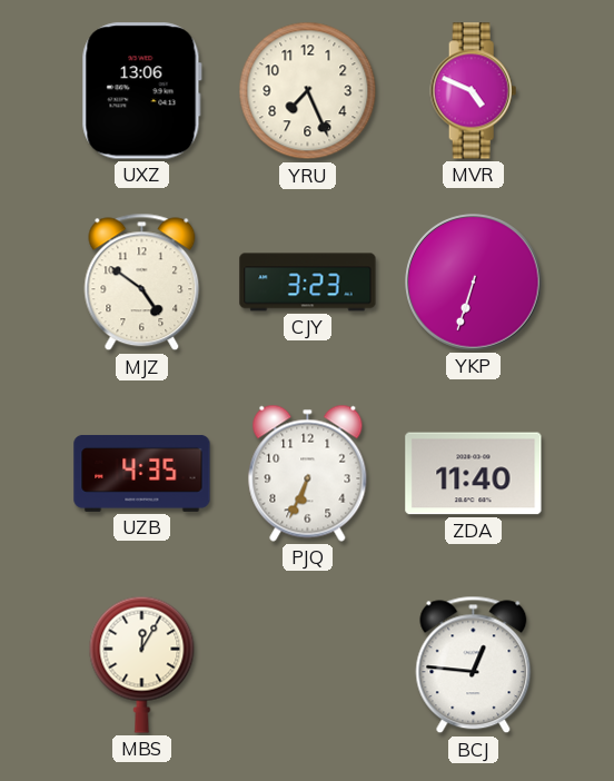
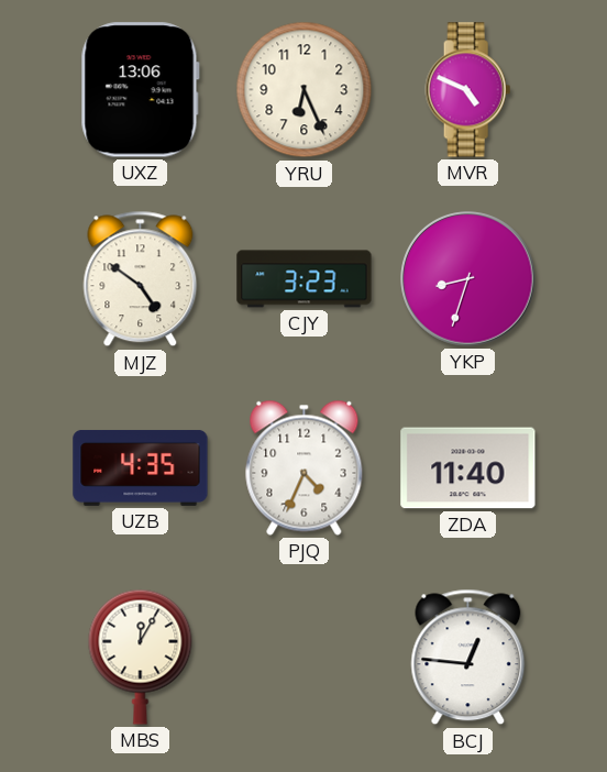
YRU: 7:26 -> 6:26 (305, 90)
YKP: 6:33 -> 8:33 (468, 279)
PJQ: 6:34 -> 4:34 (305, 467)
